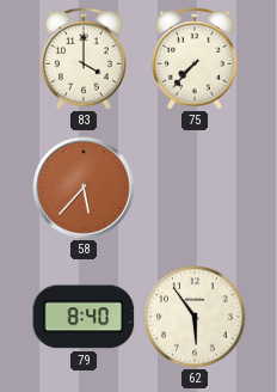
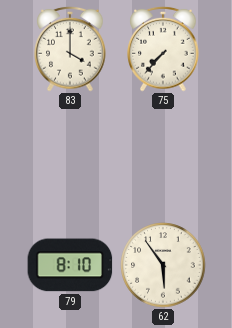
58: 5:37 -> none (84, 188)
79: 8:40 -> 8:10 (70, 265)
